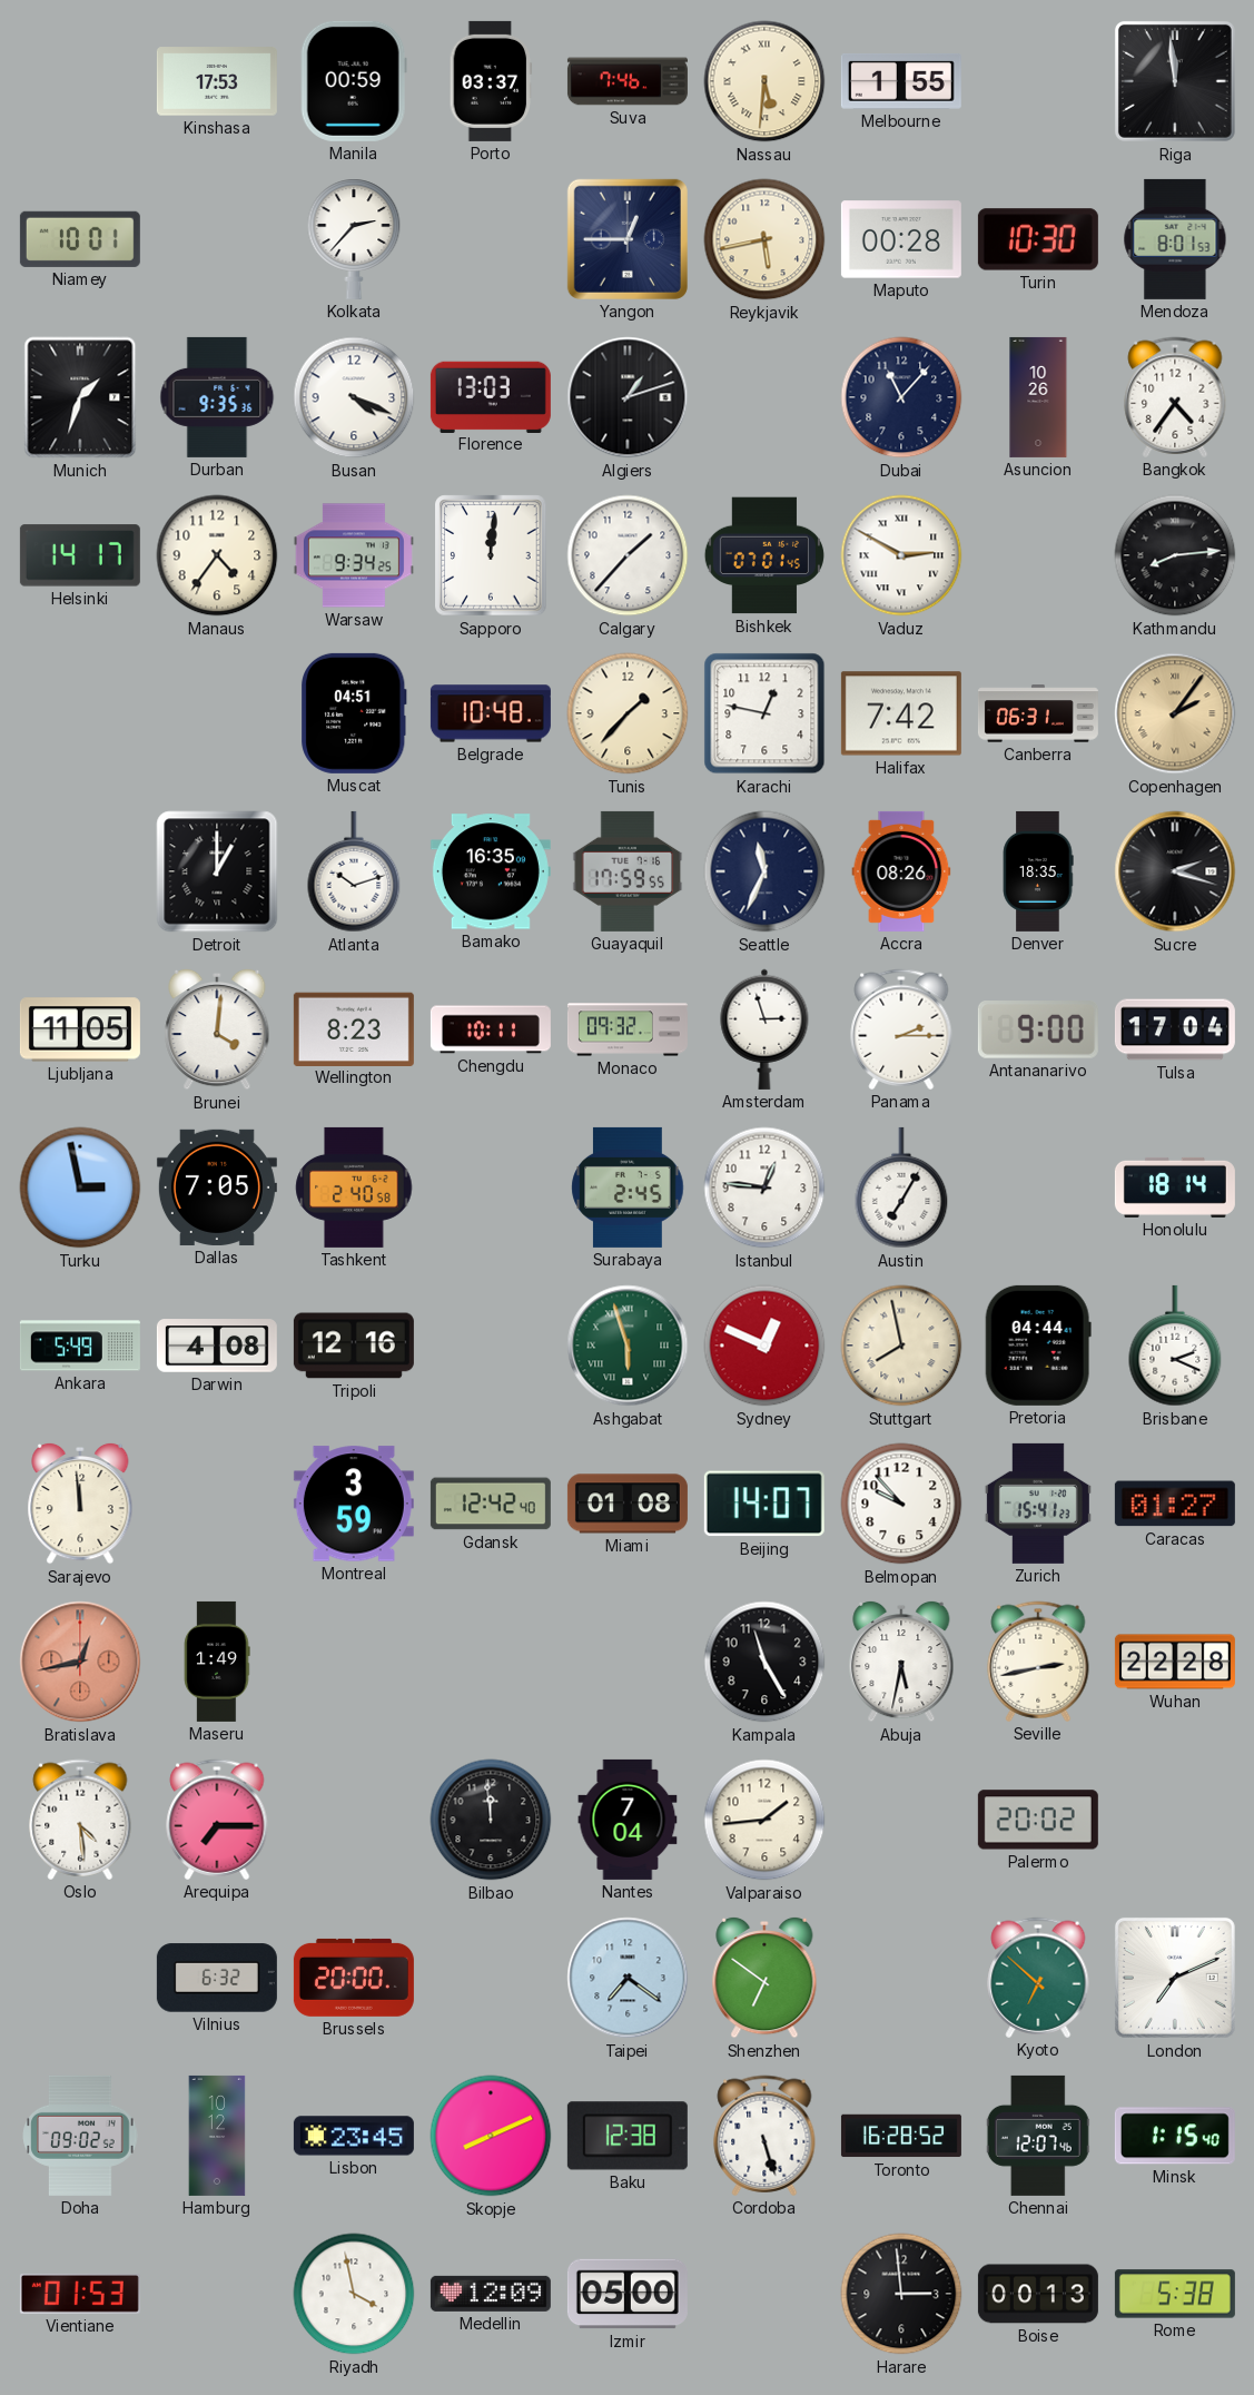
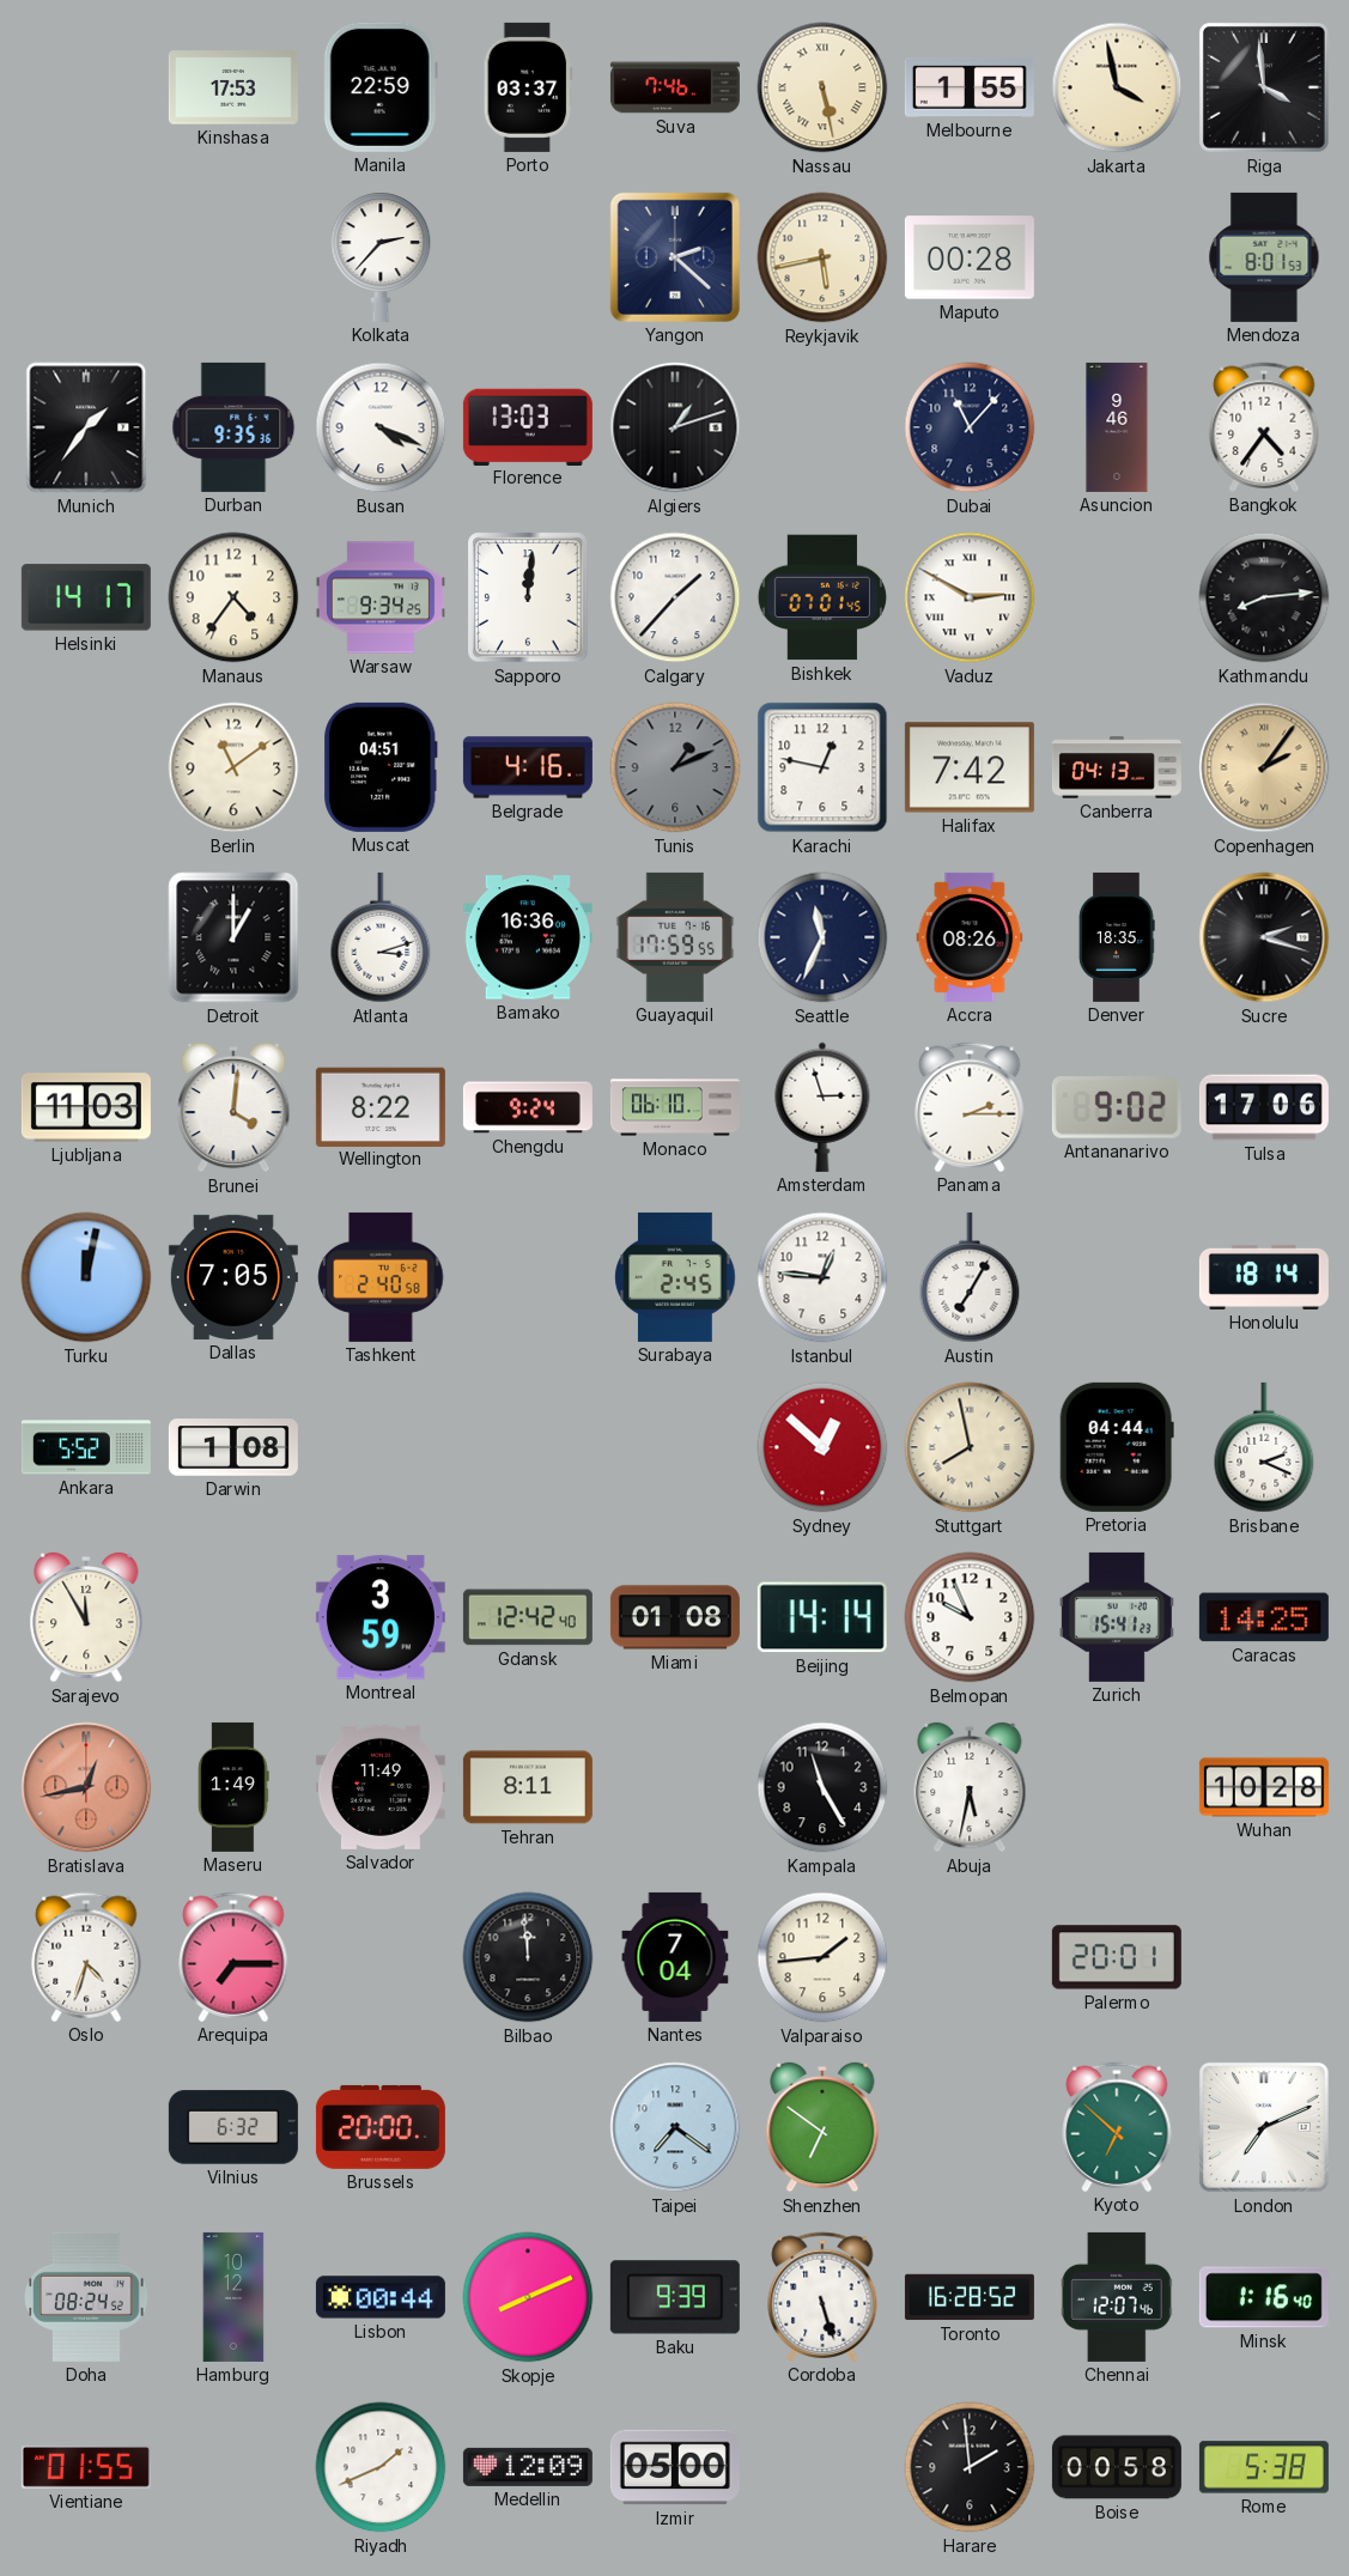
Manila: 00:59 -> 22:59 (381, 87)
Nassau: 5:31 -> 5:28 (822, 87)
Jakarta: none -> 3:58 (1117, 87)
Riga: 11:59 -> 3:59 (1264, 87)
Niamey: 10:01 -> none (80, 239)
Yangon: 12:45 -> 2:22 (675, 257)
Turin: 10:30 -> none (1038, 239)
Munich: 1:33 -> 1:36 (86, 427)
Asuncion: 10:26 -> 9:46 (1117, 427)
Berlin: none -> 11:09 (233, 767)
Belgrade: 10:48 -> 4:16 (528, 767)
Tunis: 1:37 -> 1:11 (675, 767)
Tunis dial: cream -> grey (675, 767)
Canberra: 06:31 -> 04:13 (1117, 767)
Atlanta: 10:12 -> 3:12 (381, 937)
Bamako: 16:35 -> 16:36 (528, 937)
Ljubljana: 11:05 -> 11:03 (86, 1107)
Wellington: 8:23 -> 8:22 (381, 1106)
Chengdu: 10:11 -> 9:24 (528, 1107)
Monaco: 09:32 -> 06:10 (675, 1107)
Antananarivo: 9:00 -> 9:02 (1117, 1108)
Tulsa: 17:04 -> 17:06 (1264, 1107)
Turku: 2:58 -> 12:02 (86, 1277)
Ankara: 5:49 -> 5:52 (86, 1447)
Darwin: 4:08 -> 1:08 (233, 1447)
Tripoli: 12:16 -> none (354, 1346)
Ashgabat: 5:57 -> none (628, 1346)
Sydney: 12:49 -> 12:52 (822, 1447)
Sarajevo: 11:59 -> 11:55 (86, 1617)
Beijing: 14:07 -> 14:14 (822, 1617)
Belmopan: 9:53 -> 9:56 (970, 1617)
Caracas: 01:27 -> 14:25 (1264, 1617)
Salvador: none -> 11:49 (381, 1787)
Tehran: none -> 8:11 (528, 1787)
Seville: 2:43 -> none (1038, 1662)
Wuhan: 22:28 -> 10:28 (1264, 1787)
Oslo: 4:29 -> 4:33 (86, 1957)
Palermo: 20:02 -> 20:01 (1117, 1957)
Doha: 09:02 -> 08:24 (86, 2297)
Lisbon: 23:45 -> 00:44 (381, 2297)
Baku: 12:38 -> 9:39 (675, 2297)
Minsk: 1:15 -> 1:16 (1264, 2297)
Vientiane: 01:53 -> 01:55 (86, 2467)
Riyadh: 3:58 -> 1:41 (381, 2467)
Harare: 2:59 -> 1:59 (970, 2467)
Boise: 00:13 -> 00:58 (1117, 2467)
